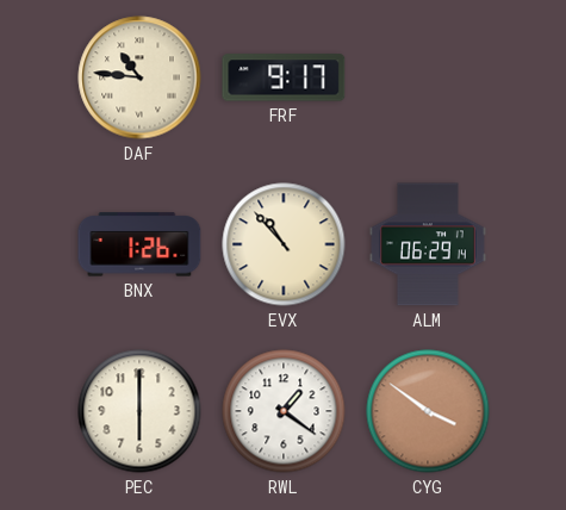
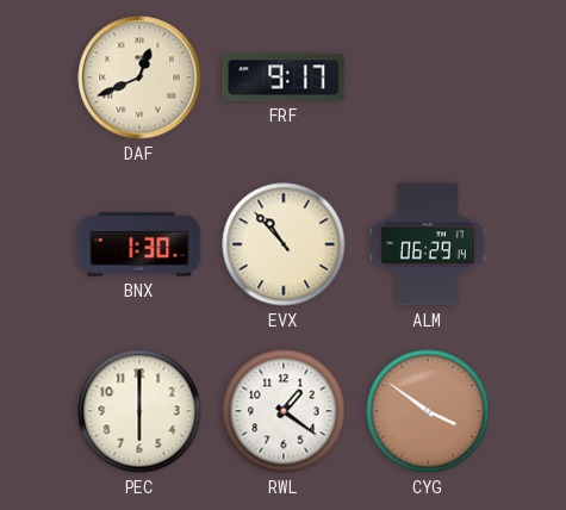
DAF: 10:46 -> 12:41 (139, 77)
BNX: 1:26 -> 1:30 (139, 244)
